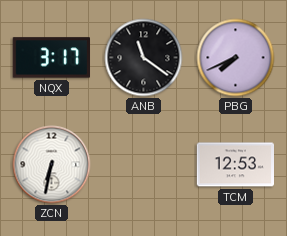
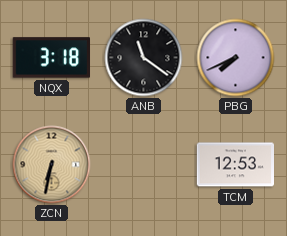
NQX: 3:17 -> 3:18 (51, 58)
ZCN dial: white -> champagne (52, 165)
